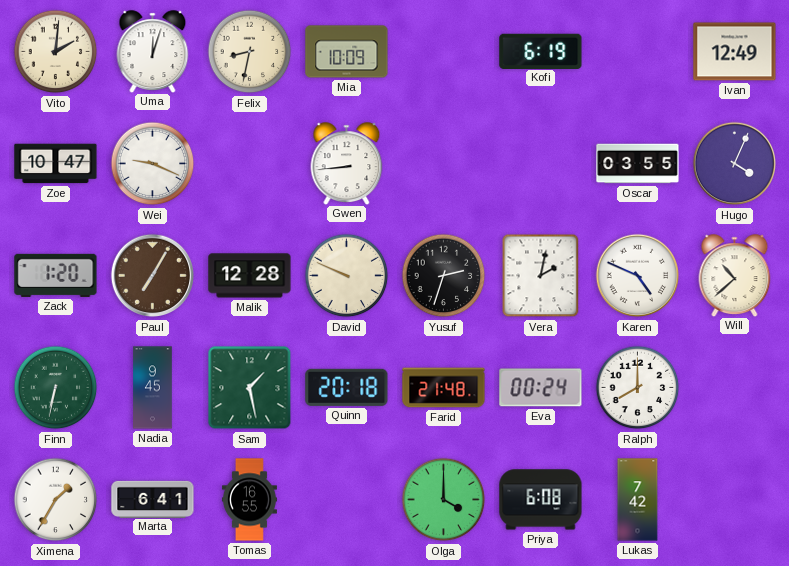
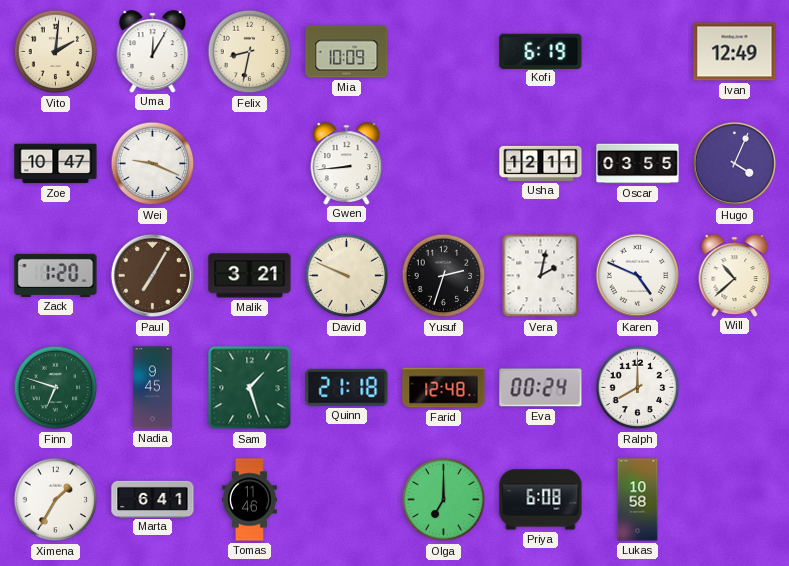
Uma: 12:03 -> 12:05 (153, 51)
Usha: none -> 12:11 (541, 163)
Malik: 12:28 -> 3:21 (250, 276)
Finn: 6:32 -> 6:48 (56, 388)
Sam: 1:28 -> 1:27 (250, 388)
Quinn: 20:18 -> 21:18 (347, 387)
Farid: 21:48 -> 12:48 (444, 388)
Tomas: 16:55 -> 11:46 (249, 500)
Olga: 4:00 -> 7:00 (444, 500)
Lukas: 7:42 -> 10:58 (638, 500)
